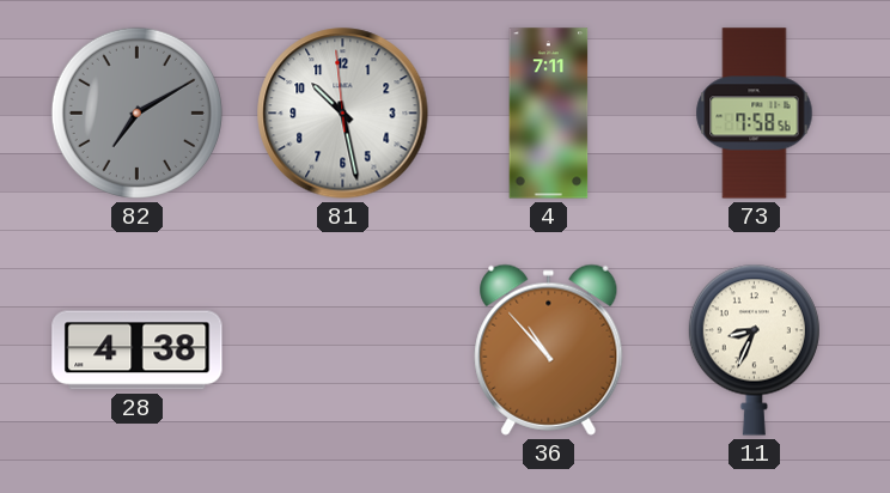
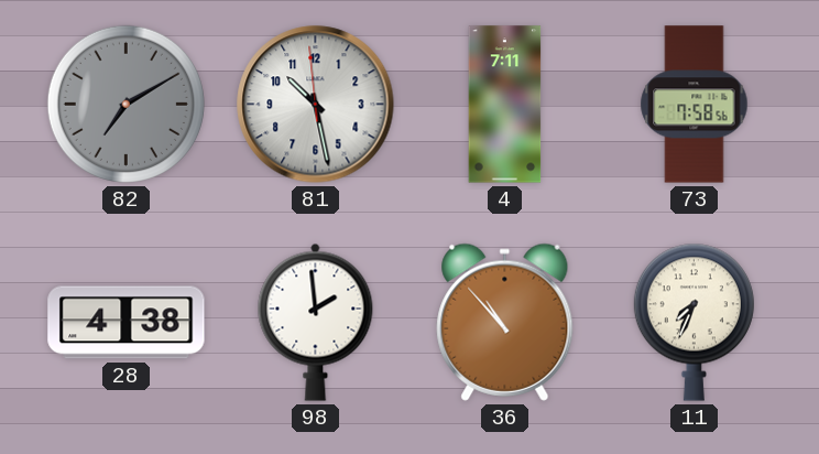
98: none -> 1:59 (316, 322)
11: 8:34 -> 7:34 (694, 322)
